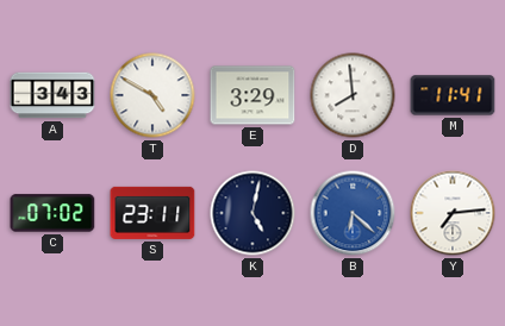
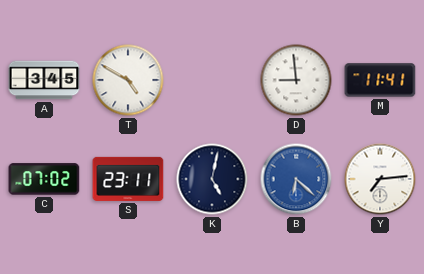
A: 3:43 -> 3:45 (44, 80)
E: 3:29 -> none (253, 95)
D: 7:59 -> 8:59 (296, 80)
